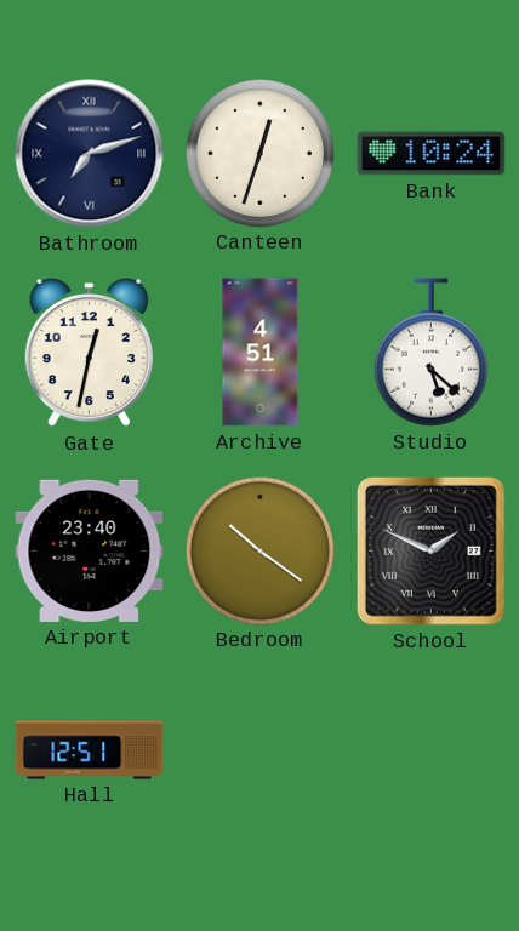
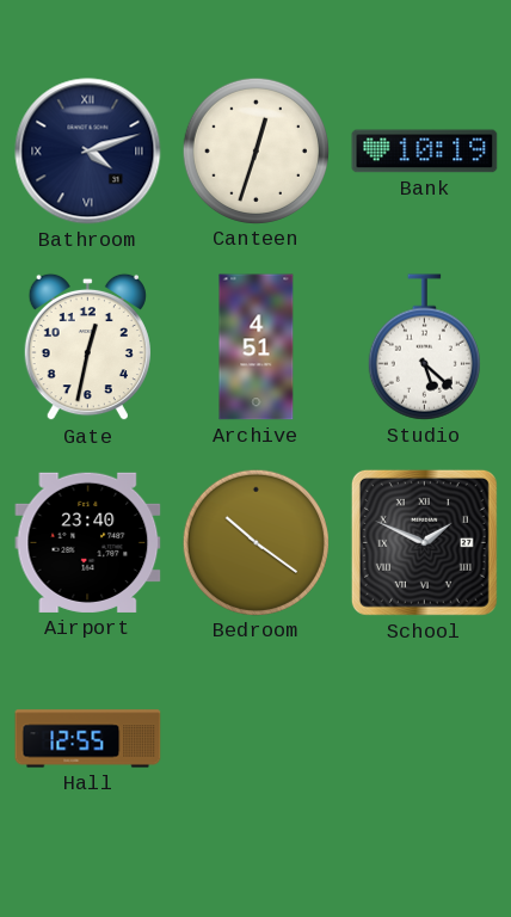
Bathroom: 7:12 -> 4:12 (88, 152)
Bank: 10:24 -> 10:19 (425, 152)
Hall: 12:51 -> 12:55 (88, 739)
